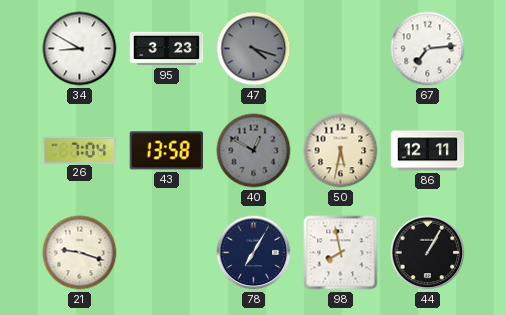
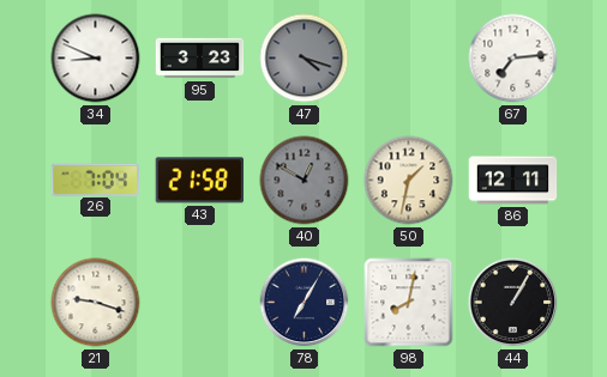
34: 8:50 -> 8:49 (96, 59)
43: 13:58 -> 21:58 (199, 181)
50: 5:32 -> 1:32 (409, 181)
98: 7:58 -> 8:02 (409, 303)
